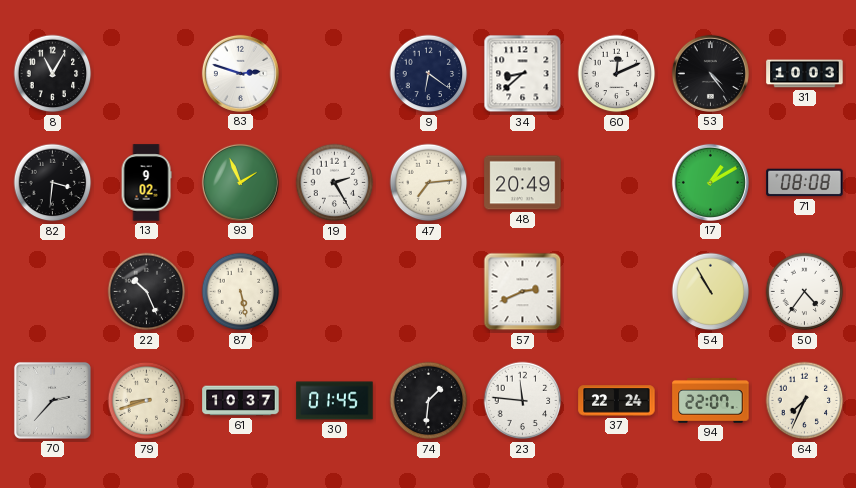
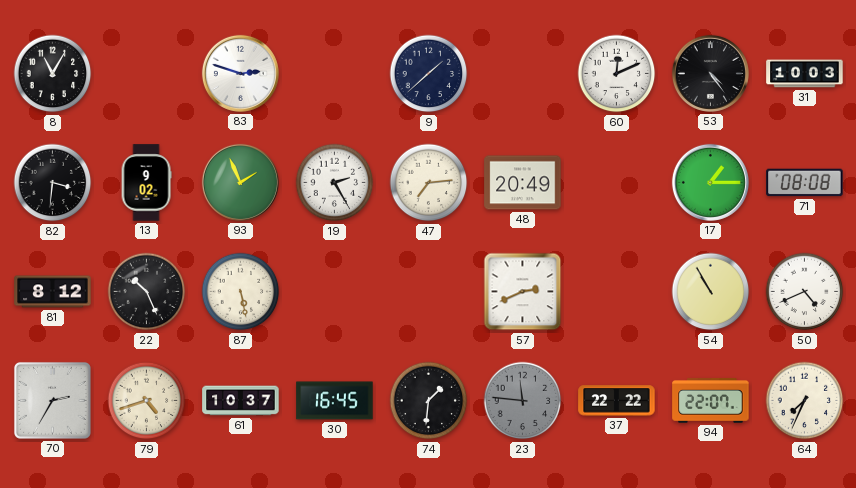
9: 6:21 -> 1:38 (429, 74)
34: 8:38 -> none (523, 74)
17: 1:10 -> 1:15 (710, 182)
81: none -> 8:12 (53, 292)
50: 4:36 -> 4:41 (805, 292)
70: 2:37 -> 2:35 (52, 400)
79: 8:42 -> 4:42 (147, 401)
30: 01:45 -> 16:45 (335, 401)
23 dial: white -> grey (523, 401)
37: 22:24 -> 22:22 (617, 401)
